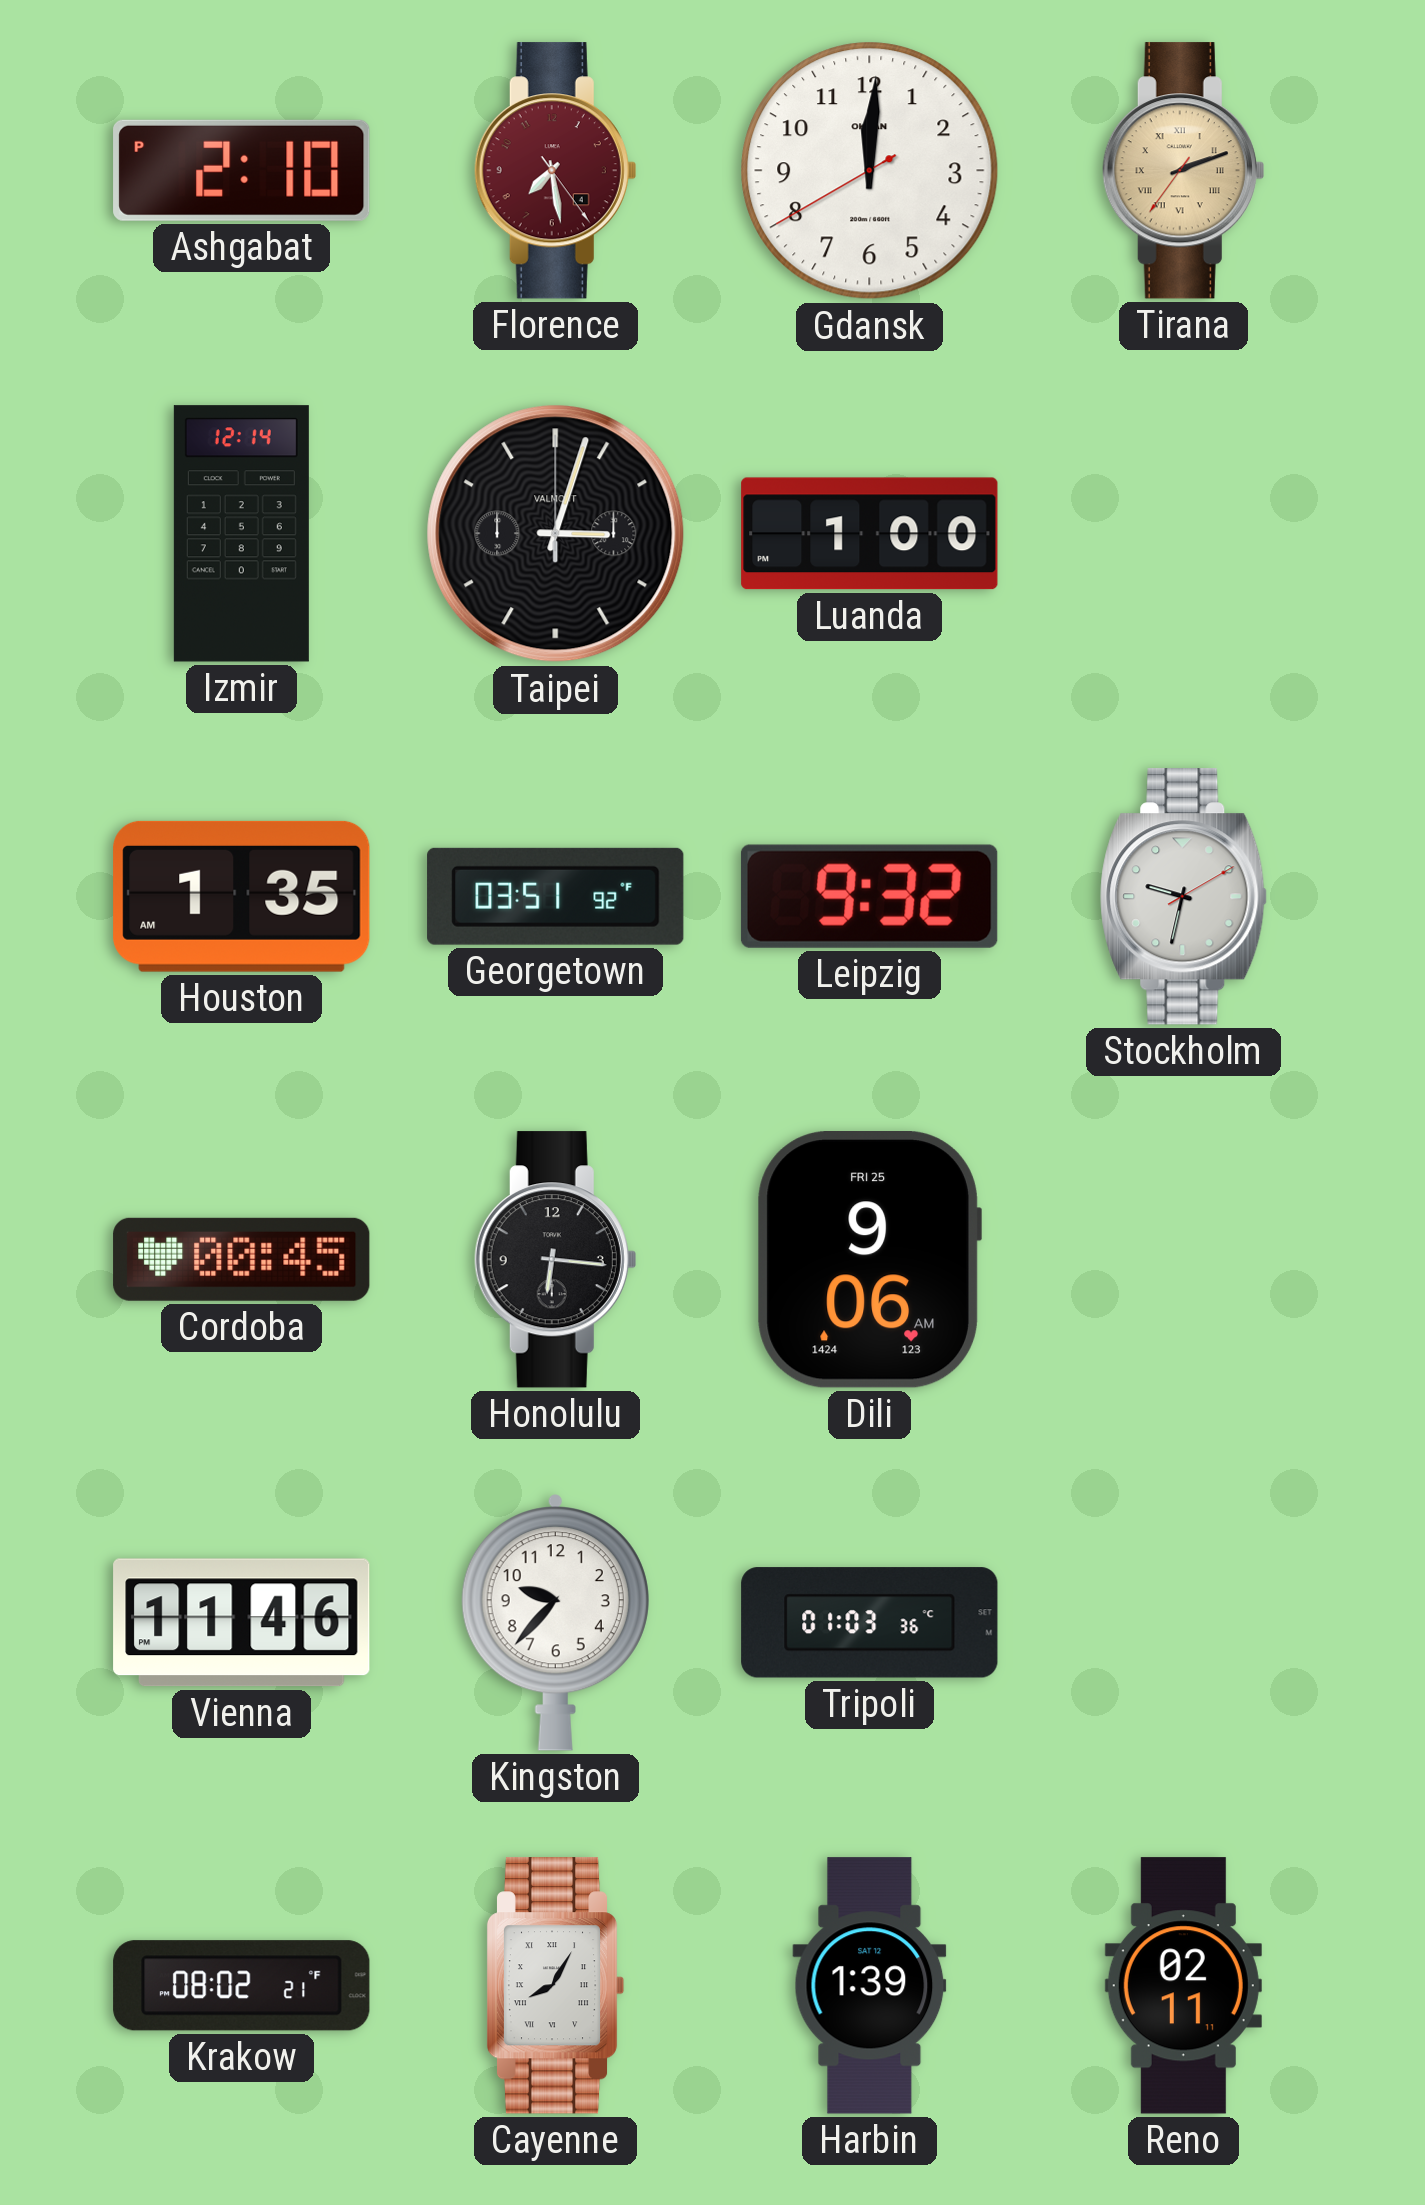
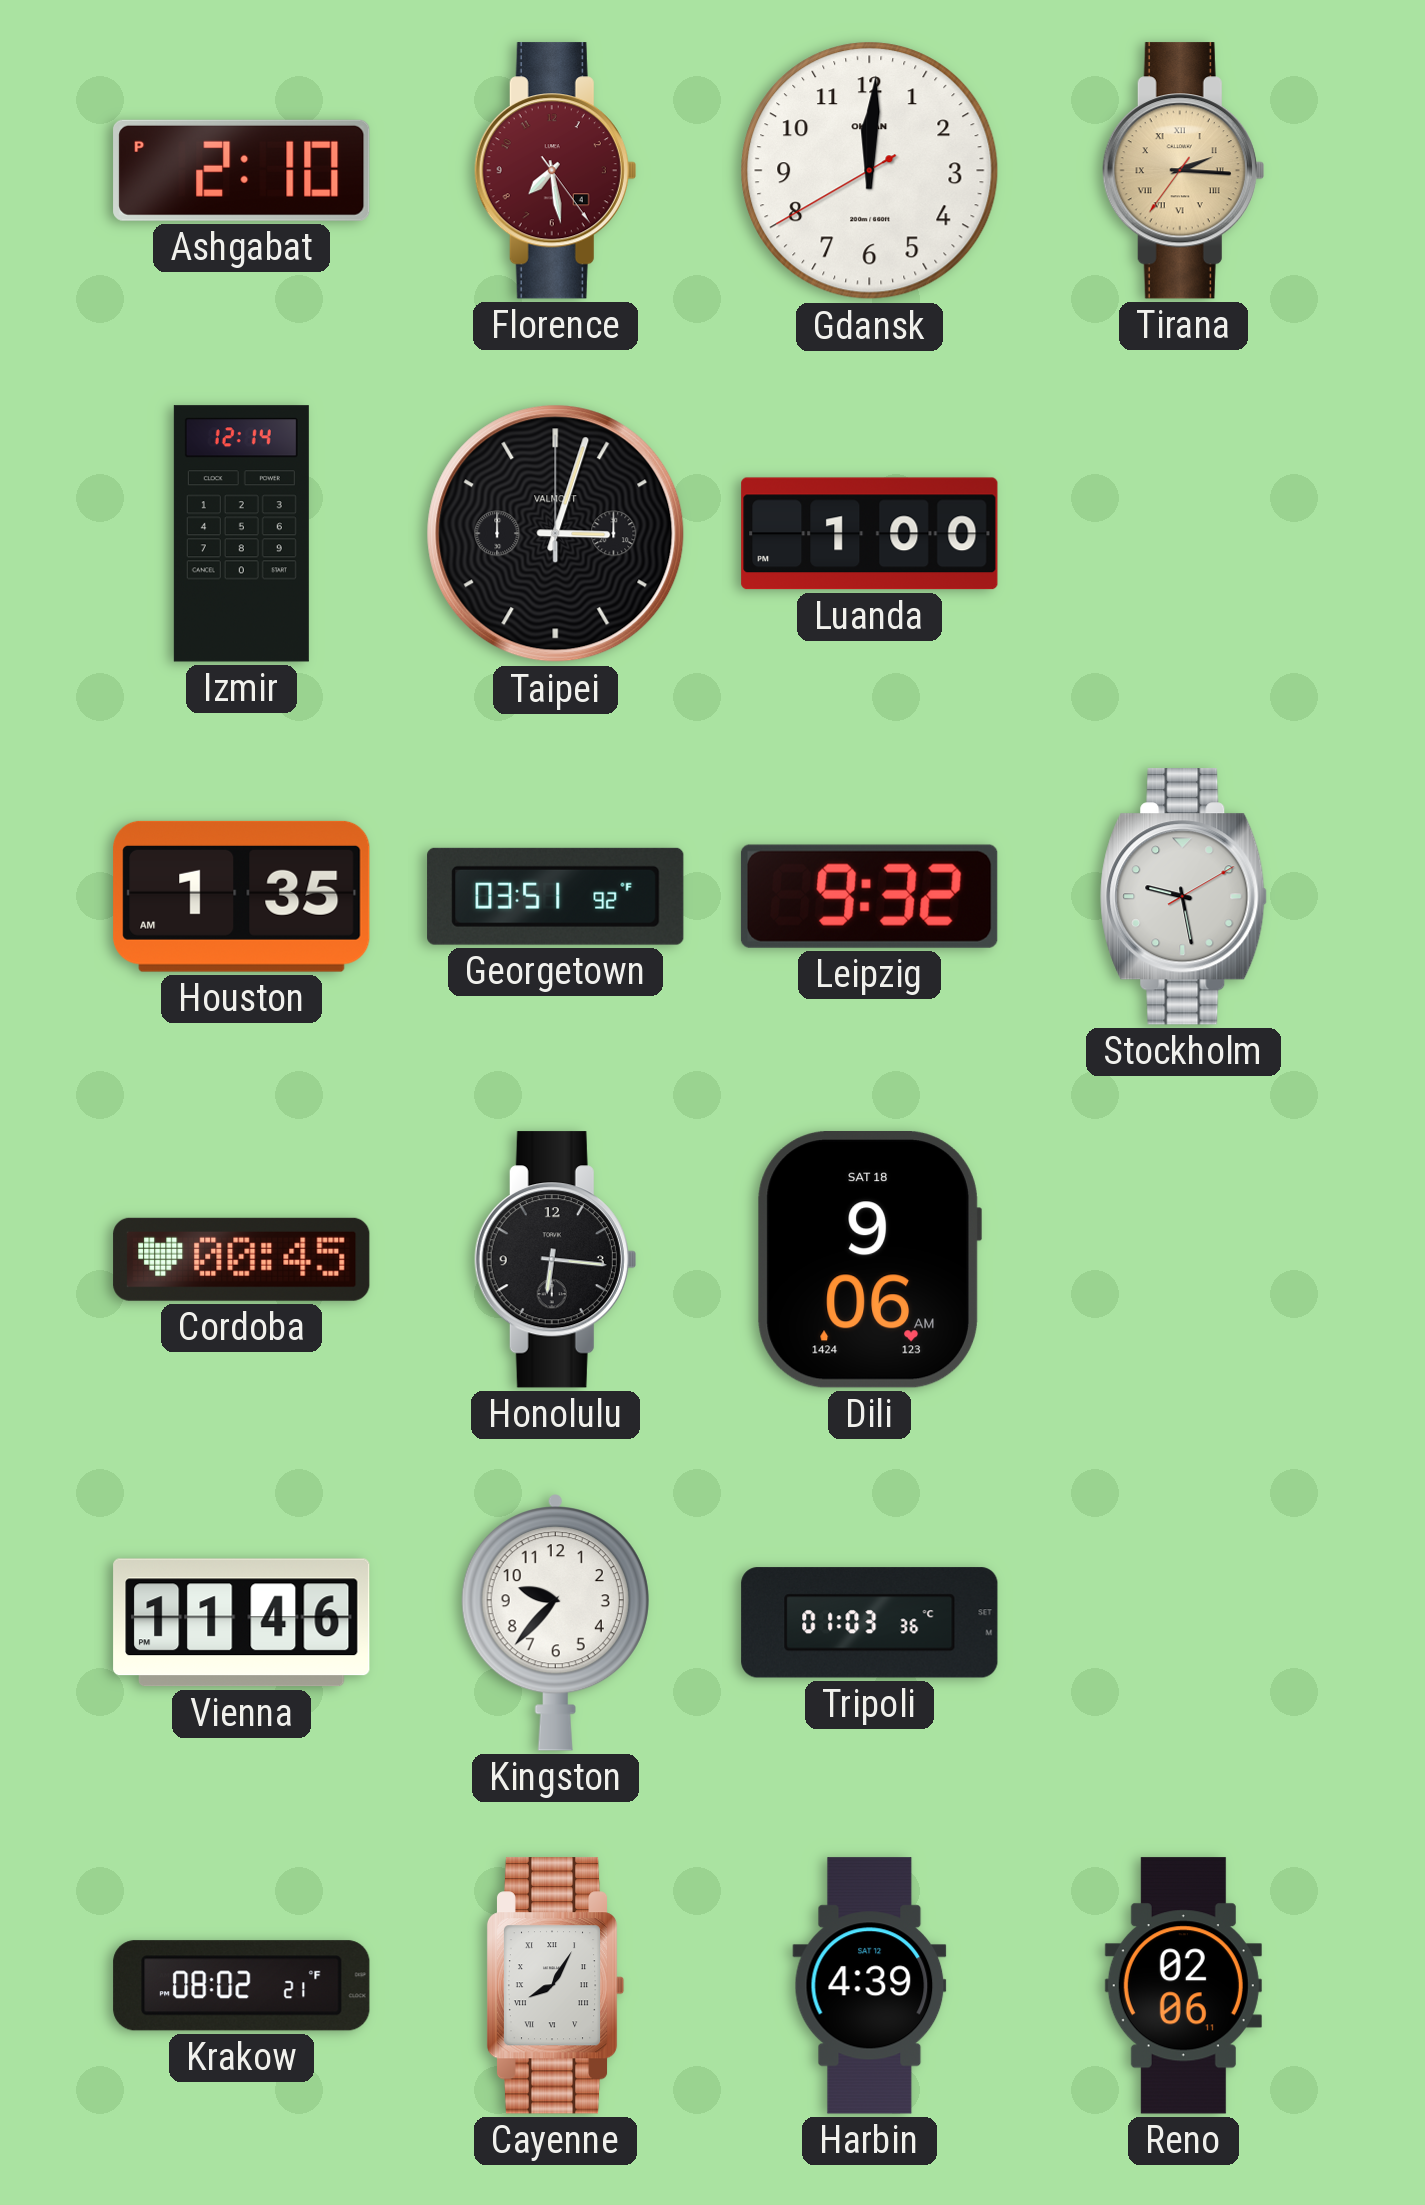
Tirana: 2:11 -> 2:15 (1183, 171)
Stockholm: 9:32 -> 9:28 (1184, 897)
Dili date: FRI 25 -> SAT 18 (869, 1260)
Harbin: 1:39 -> 4:39 (870, 1986)
Reno: 02:11 -> 02:06 (1183, 1986)
